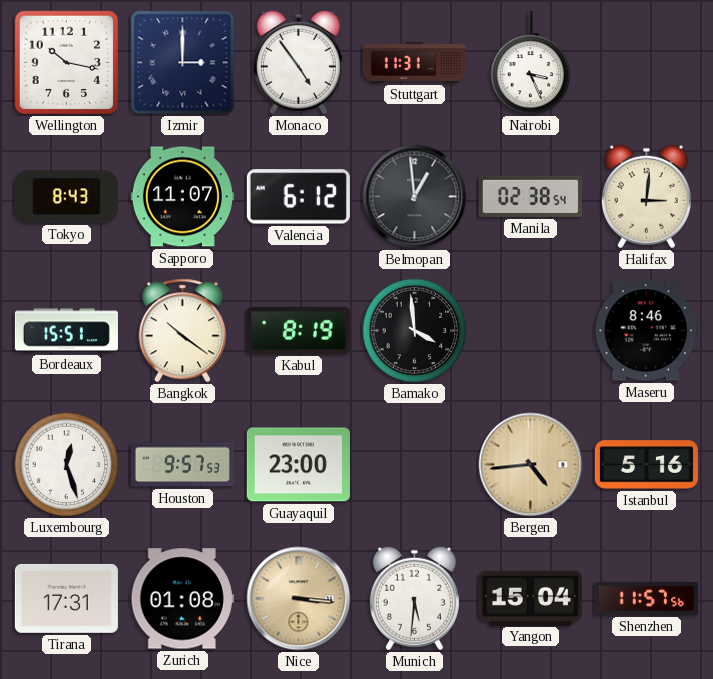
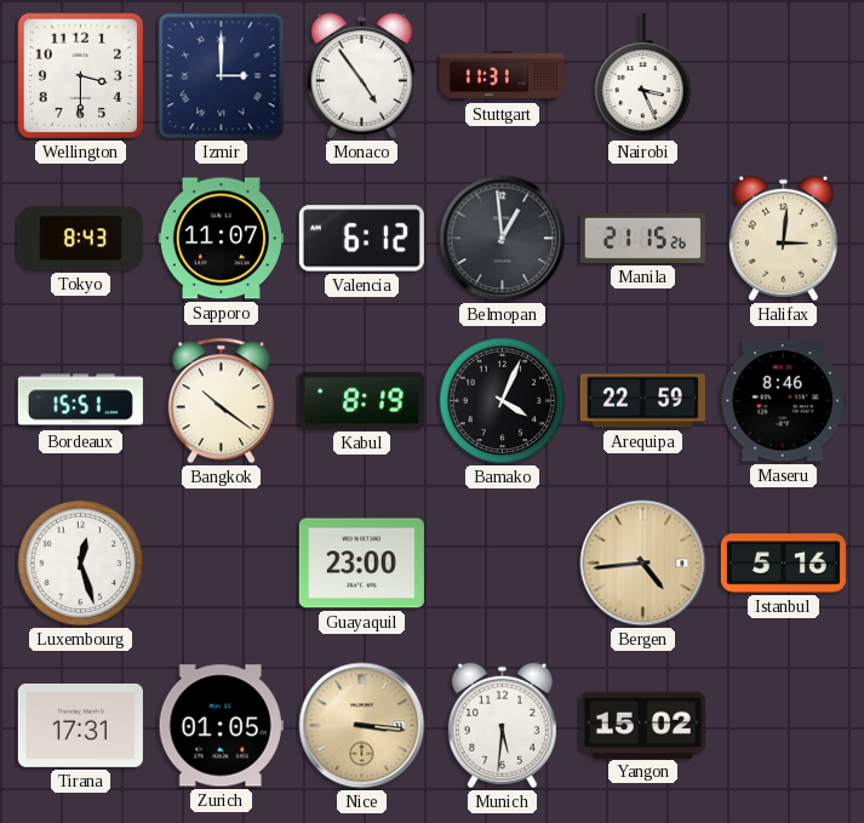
Wellington: 10:17 -> 3:30 (81, 76)
Manila: 02:38 -> 21:15 (642, 238)
Bamako: 3:59 -> 4:04 (503, 401)
Arequipa: none -> 22:59 (642, 401)
Houston: 9:57 -> none (182, 465)
Zurich: 01:08 -> 01:05 (221, 726)
Yangon: 15:04 -> 15:02 (642, 725)
Shenzhen: 11:57 -> none (646, 598)
